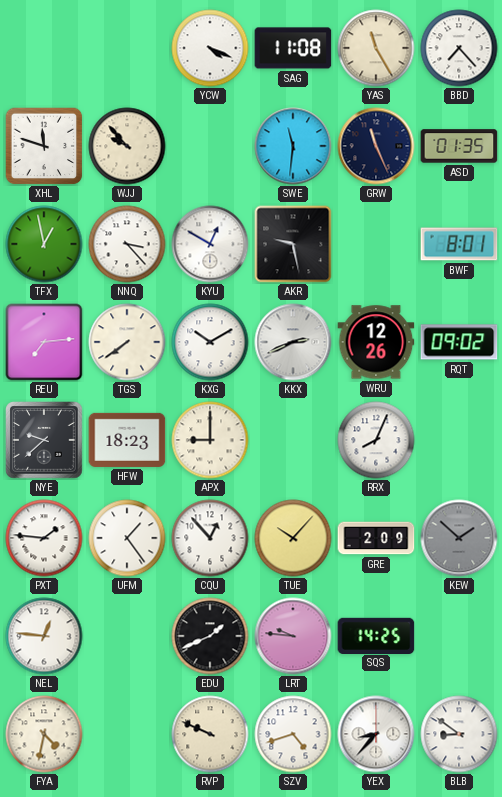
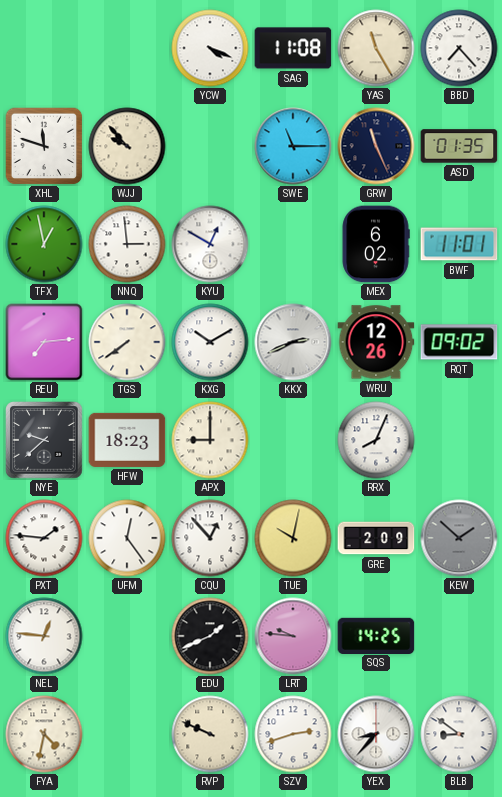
SWE: 11:31 -> 11:15 (293, 146)
NNQ: 3:23 -> 2:59 (127, 244)
AKR: 9:28 -> none (293, 244)
MEX: none -> 6:02 (376, 244)
BWF: 8:01 -> 11:01 (459, 244)
UFM: 1:24 -> 12:24 (127, 538)
TUE: 10:07 -> 10:02 (293, 538)
SZV: 4:42 -> 2:42 (293, 734)
